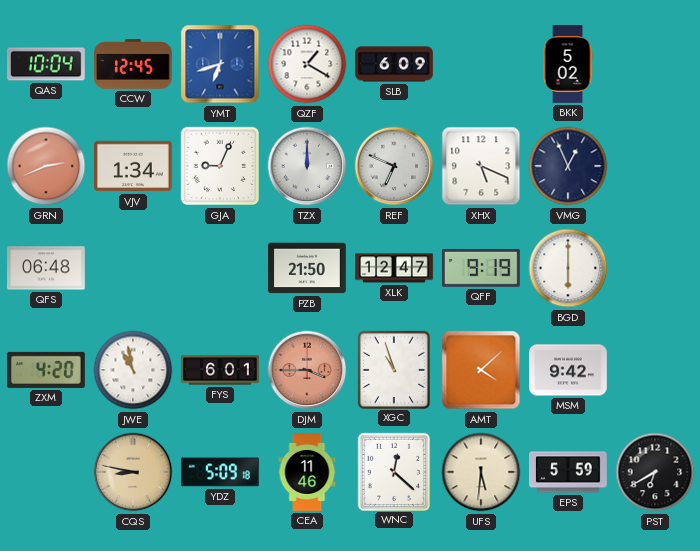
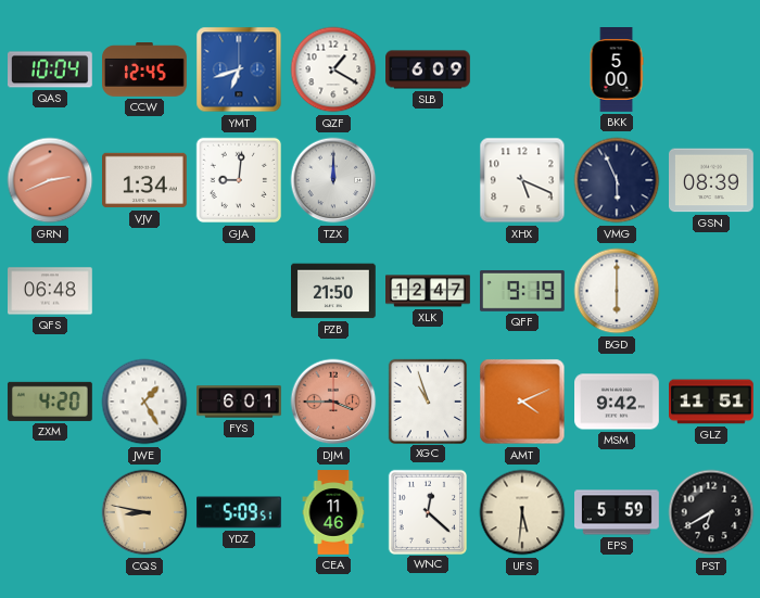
BKK: 5:02 -> 5:00 (617, 71)
GJA: 9:04 -> 9:01 (239, 180)
REF: 6:49 -> none (394, 166)
VMG: 12:56 -> 5:56 (617, 180)
GSN: none -> 08:39 (712, 180)
JWE: 10:58 -> 1:25 (144, 402)
AMT: 4:08 -> 4:11 (522, 402)
GLZ: none -> 11:51 (712, 402)
YDZ: 5:09:18 -> 5:09:51 (240, 512)
